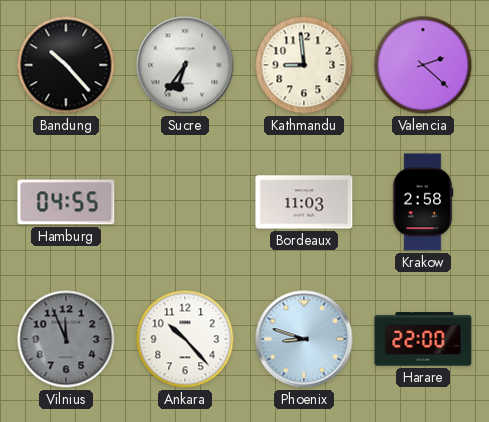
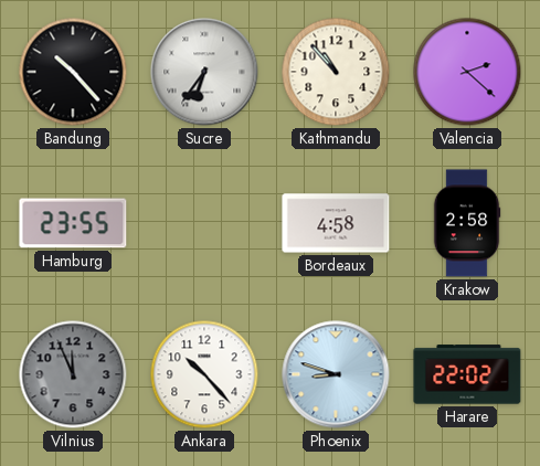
Kathmandu: 8:59 -> 10:53 (336, 72)
Hamburg: 04:55 -> 23:55 (73, 223)
Bordeaux: 11:03 -> 4:58 (336, 223)
Harare: 22:00 -> 22:02 (467, 374)
